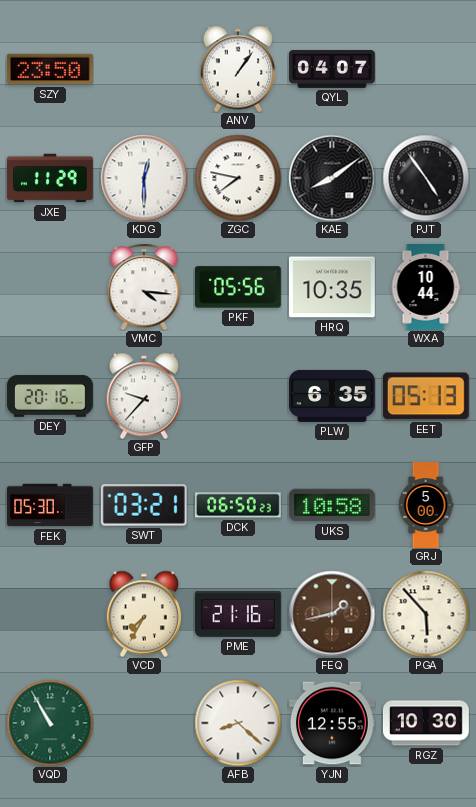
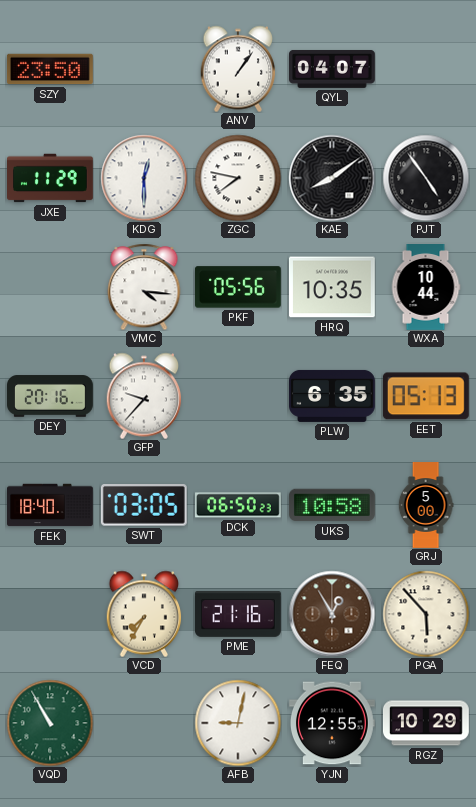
FEK: 05:30 -> 18:40 (51, 505)
SWT: 03:21 -> 03:05 (144, 506)
FEQ: 1:43 -> 12:55 (332, 614)
AFB: 8:22 -> 9:02 (238, 723)
RGZ: 10:30 -> 10:29 (426, 723)
